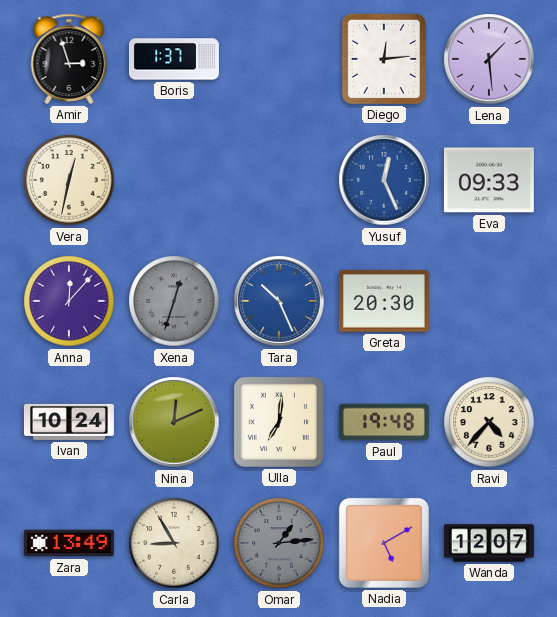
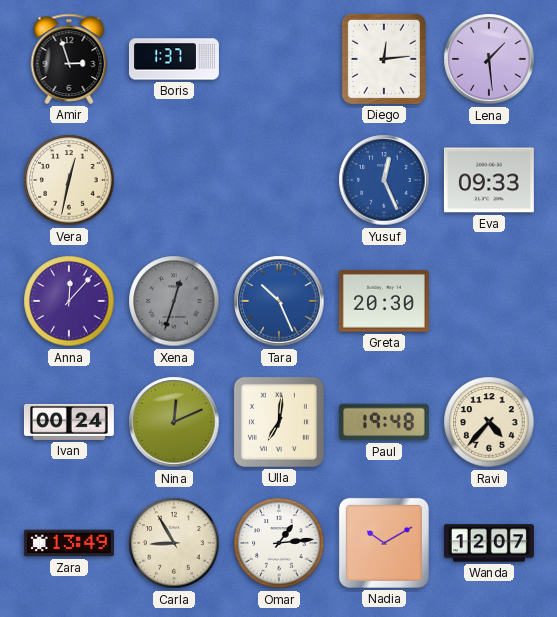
Ivan: 10:24 -> 00:24 (69, 422)
Omar dial: grey -> white (279, 543)
Nadia: 5:10 -> 10:10 (384, 543)
